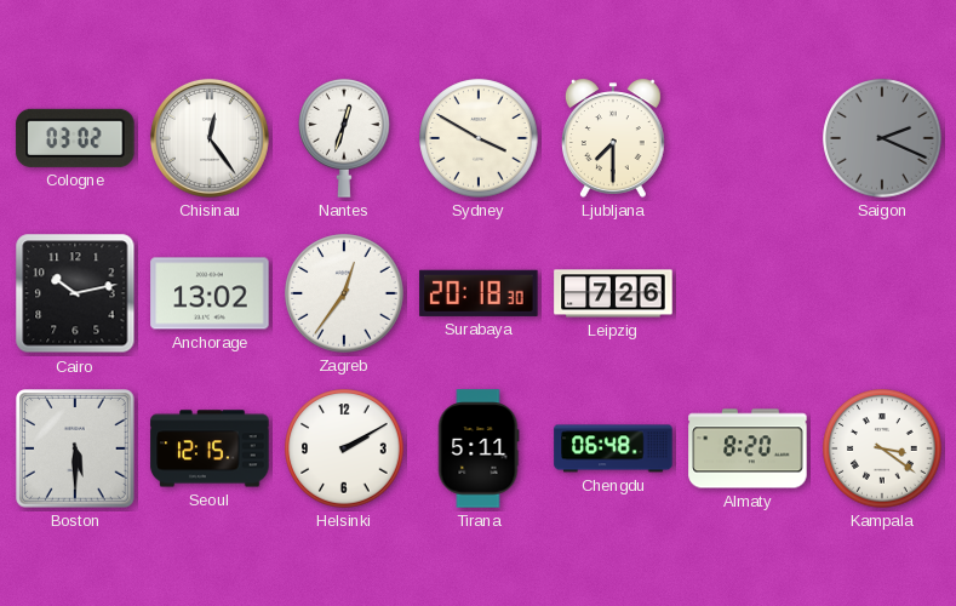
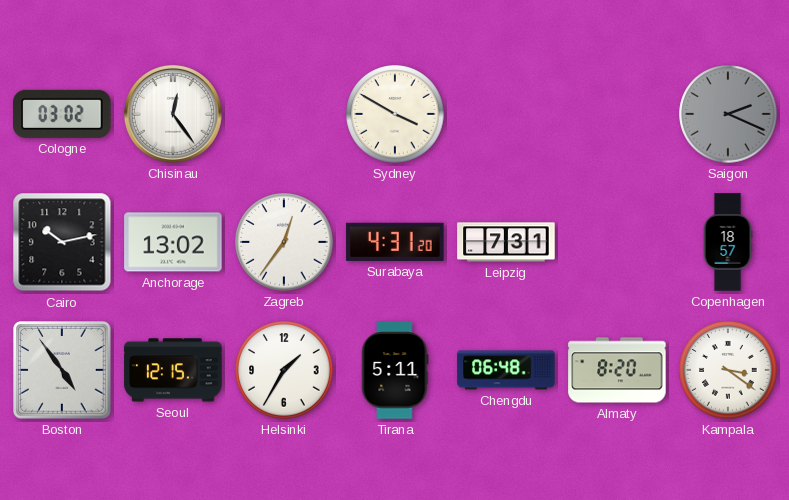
Nantes: 12:33 -> none (344, 138)
Ljubljana: 7:30 -> none (613, 138)
Surabaya: 20:18 -> 4:31 (395, 242)
Leipzig: 7:26 -> 7:31 (506, 242)
Copenhagen: none -> 18:57 (728, 242)
Boston: 5:30 -> 4:54 (62, 370)
Helsinki: 2:10 -> 1:35 (284, 370)
